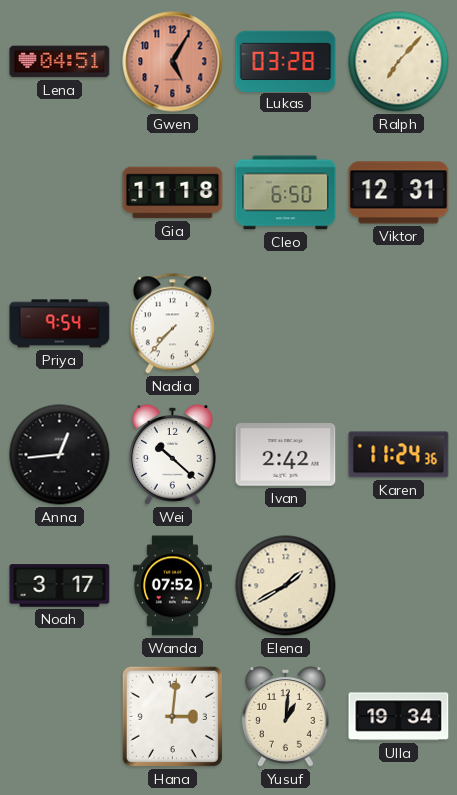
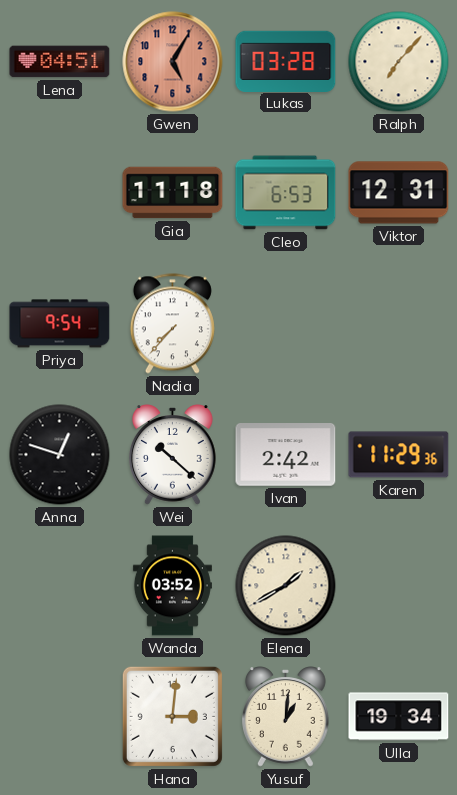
Cleo: 6:50 -> 6:53 (286, 193)
Anna: 12:44 -> 12:48 (60, 455)
Karen: 11:24 -> 11:29 (399, 455)
Noah: 3:17 -> none (60, 586)
Wanda: 07:52 -> 03:52 (172, 586)
